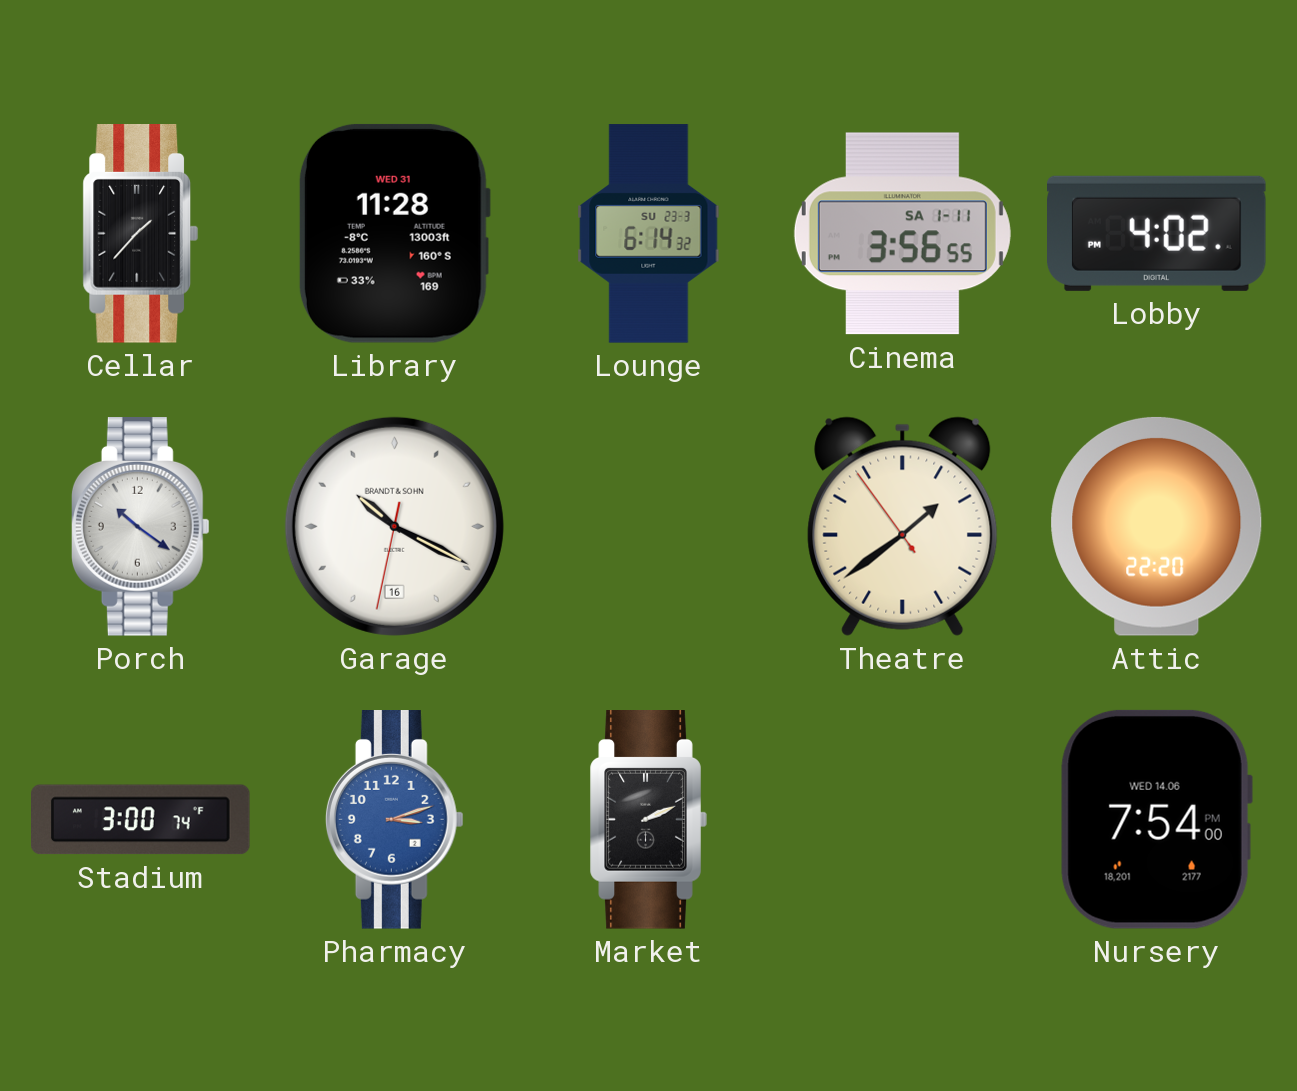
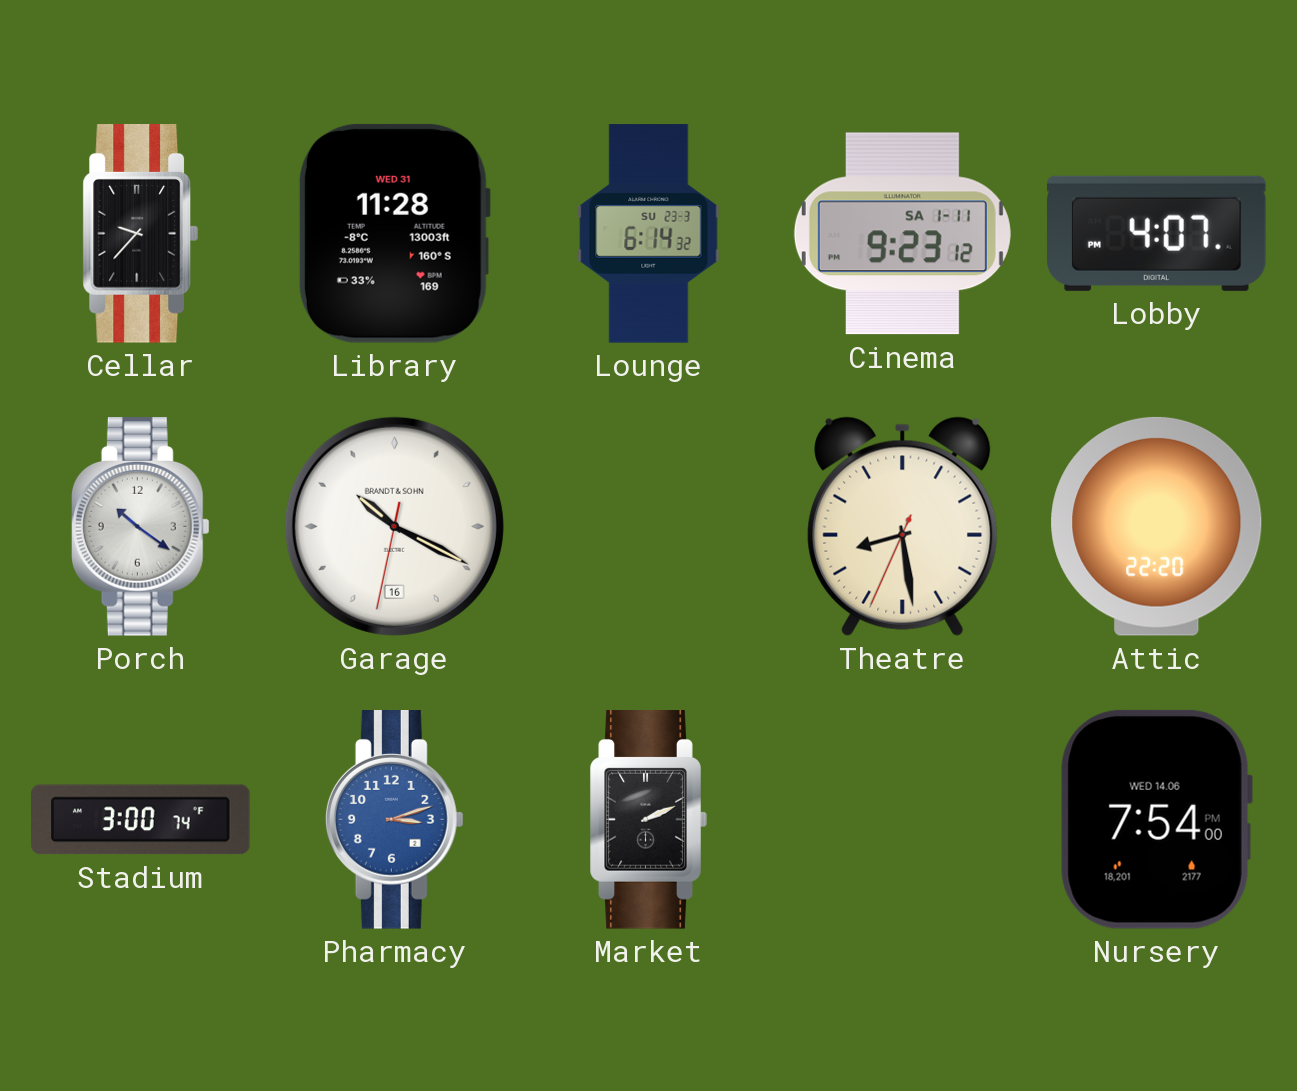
Cellar: 1:37 -> 9:37 (141, 234)
Cinema: 3:56 -> 9:23 (902, 234)
Lobby: 4:02 -> 4:07 (1157, 233)
Theatre: 1:38 -> 8:28 (903, 526)
